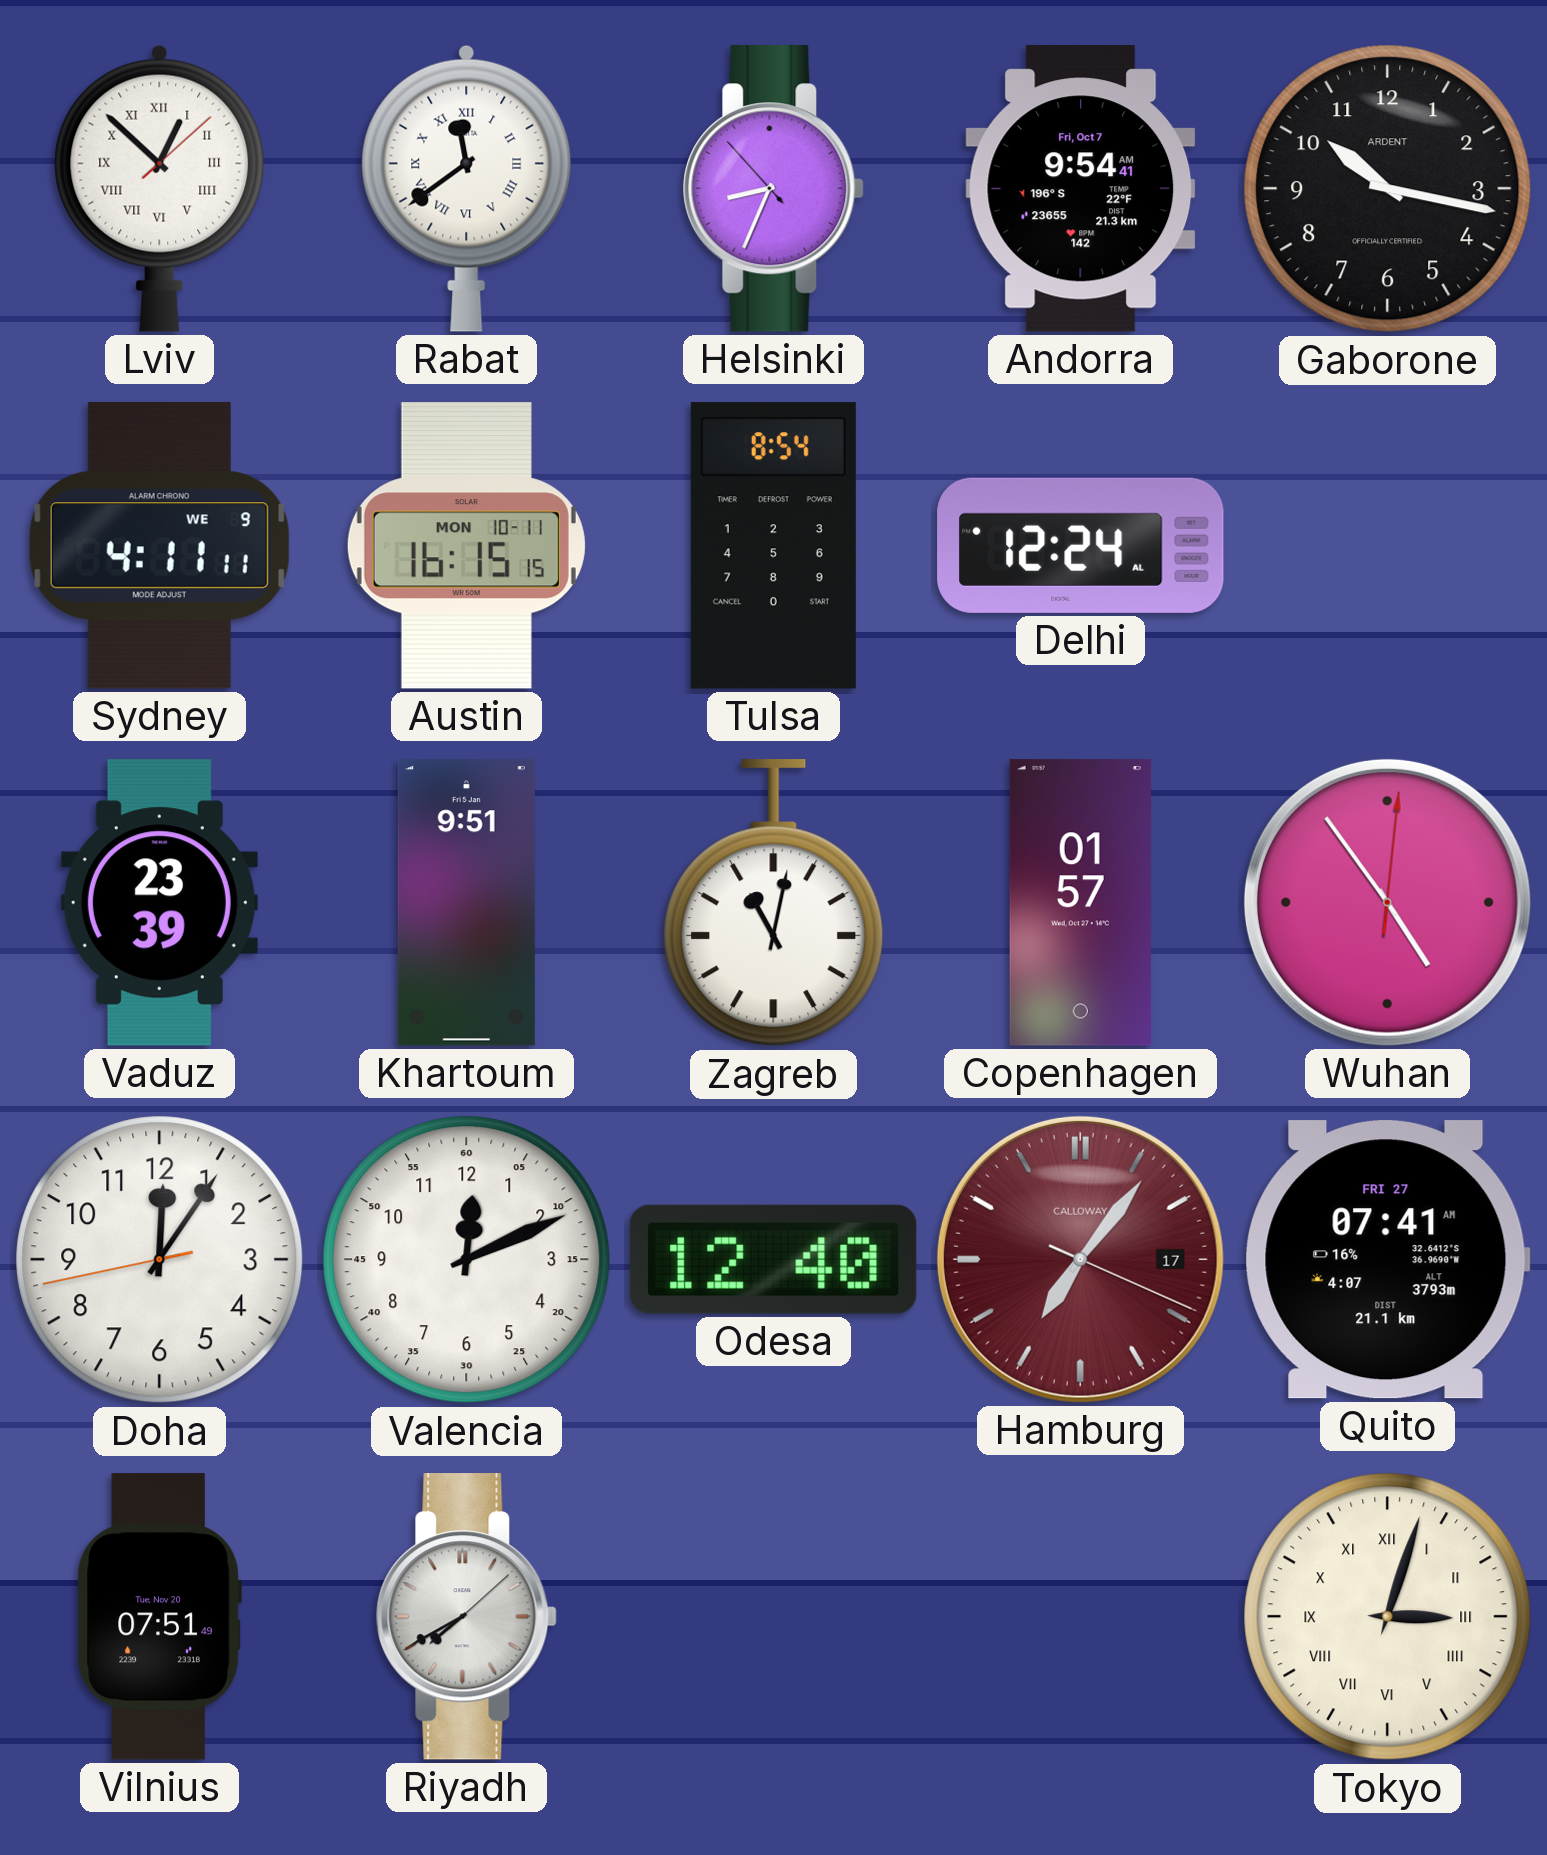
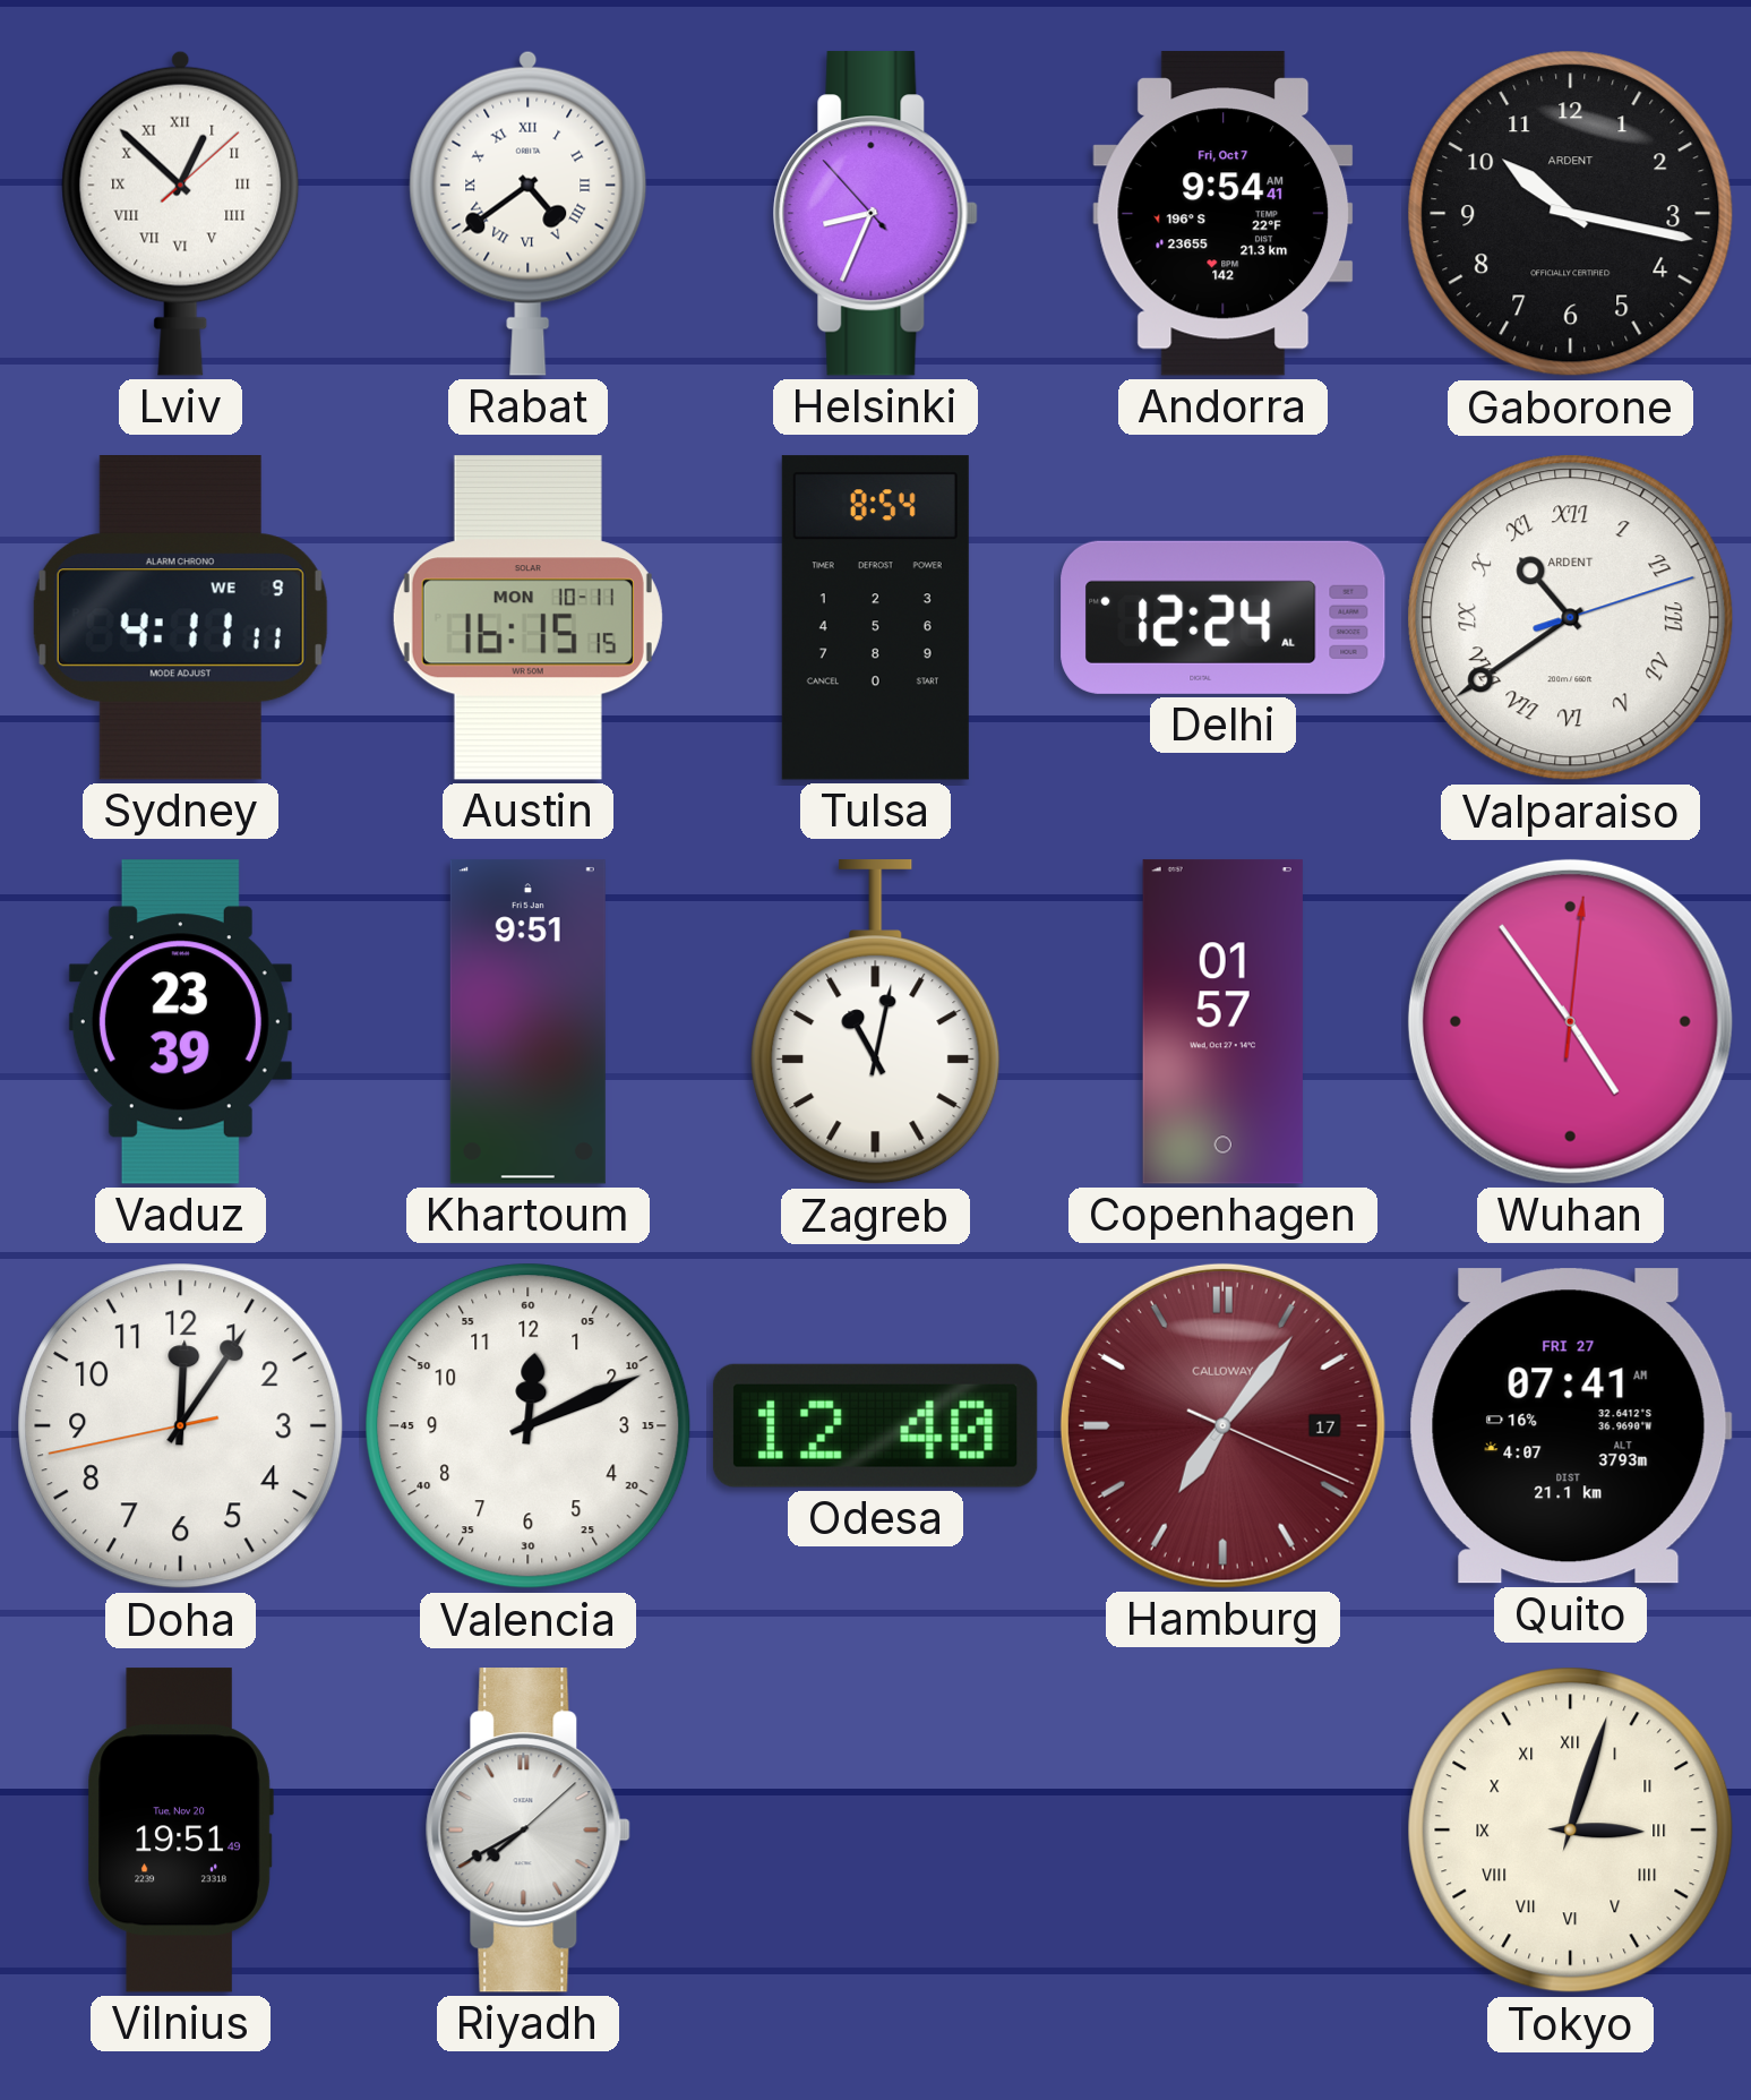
Rabat: 11:39 -> 4:39 (529, 213)
Valparaiso: none -> 10:39 (1571, 618)
Vilnius: 07:51 -> 19:51 (180, 1831)
